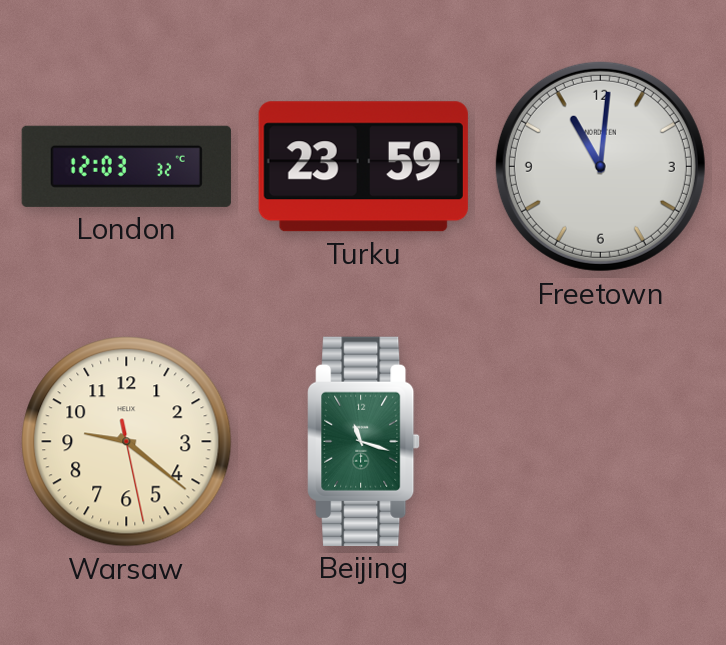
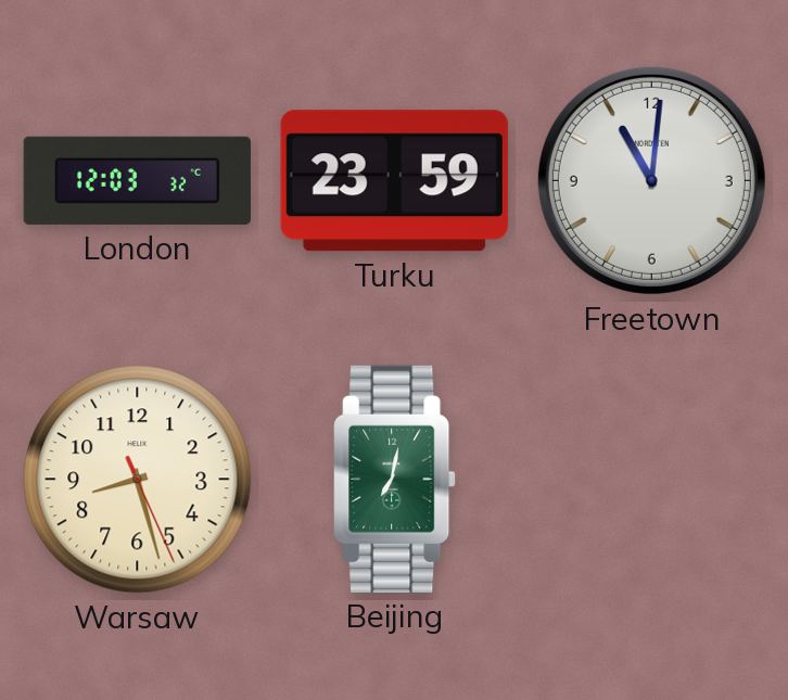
Warsaw: 9:21 -> 8:27 (138, 480)
Beijing: 11:18 -> 7:02 (395, 479)
